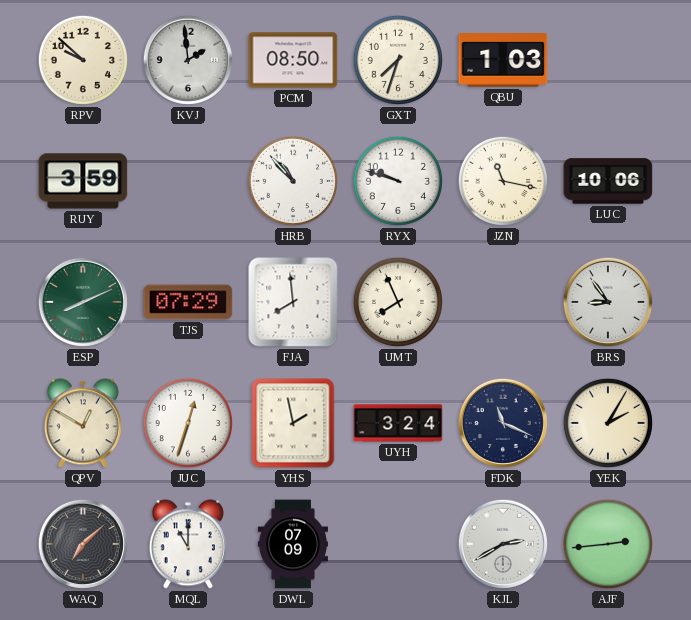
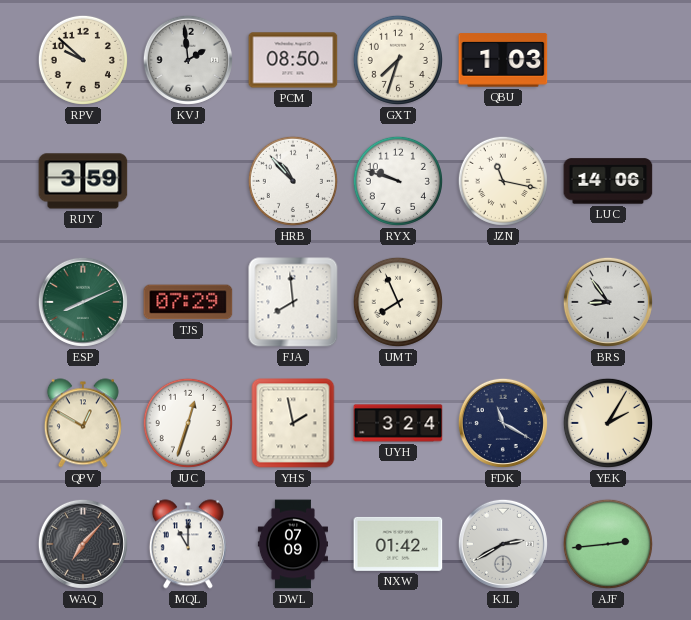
LUC: 10:06 -> 14:06 (608, 181)
FDK: 11:19 -> 11:20 (503, 423)
WAQ: 7:08 -> 7:07 (83, 544)
NXW: none -> 01:42 (398, 544)
